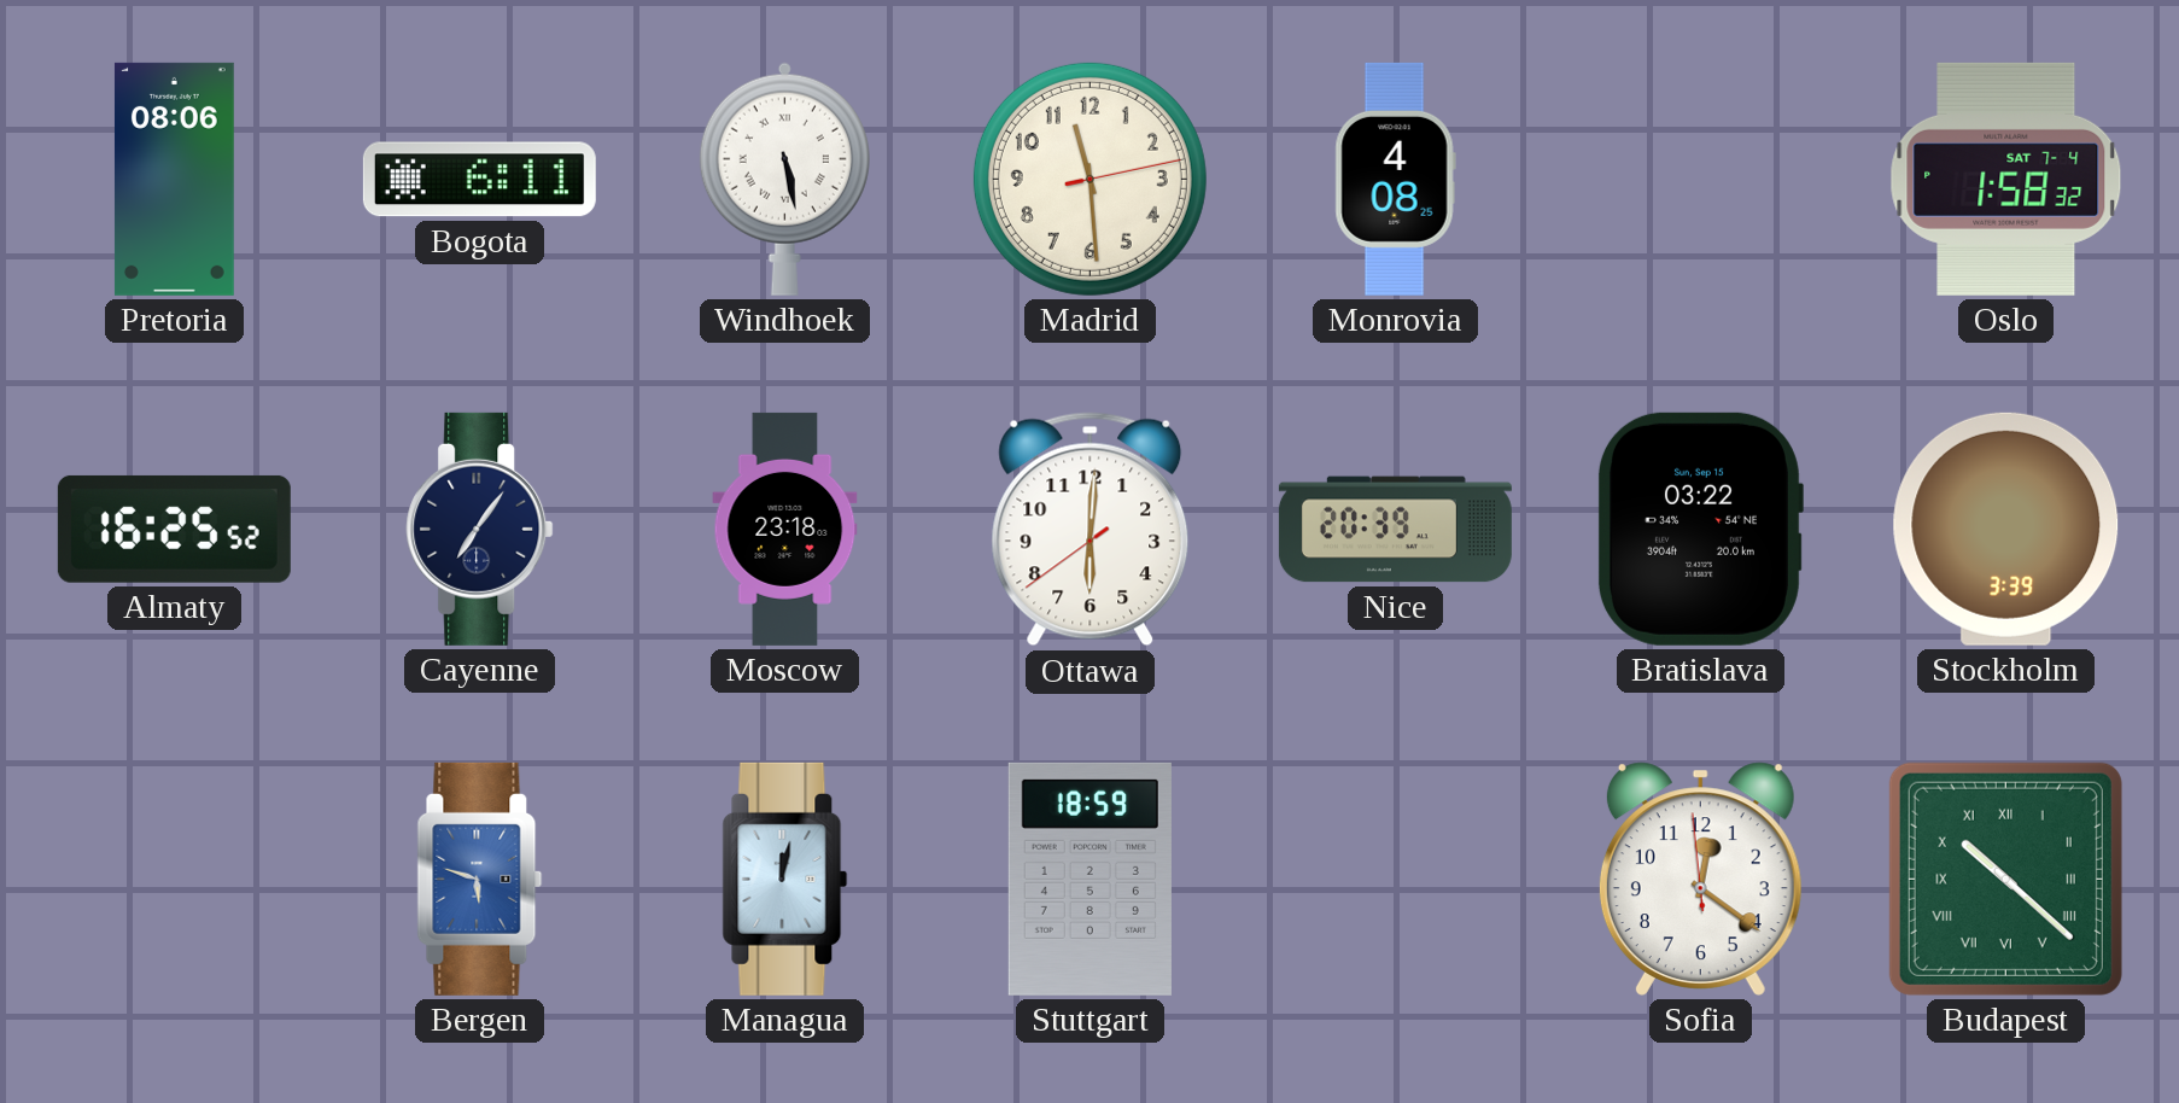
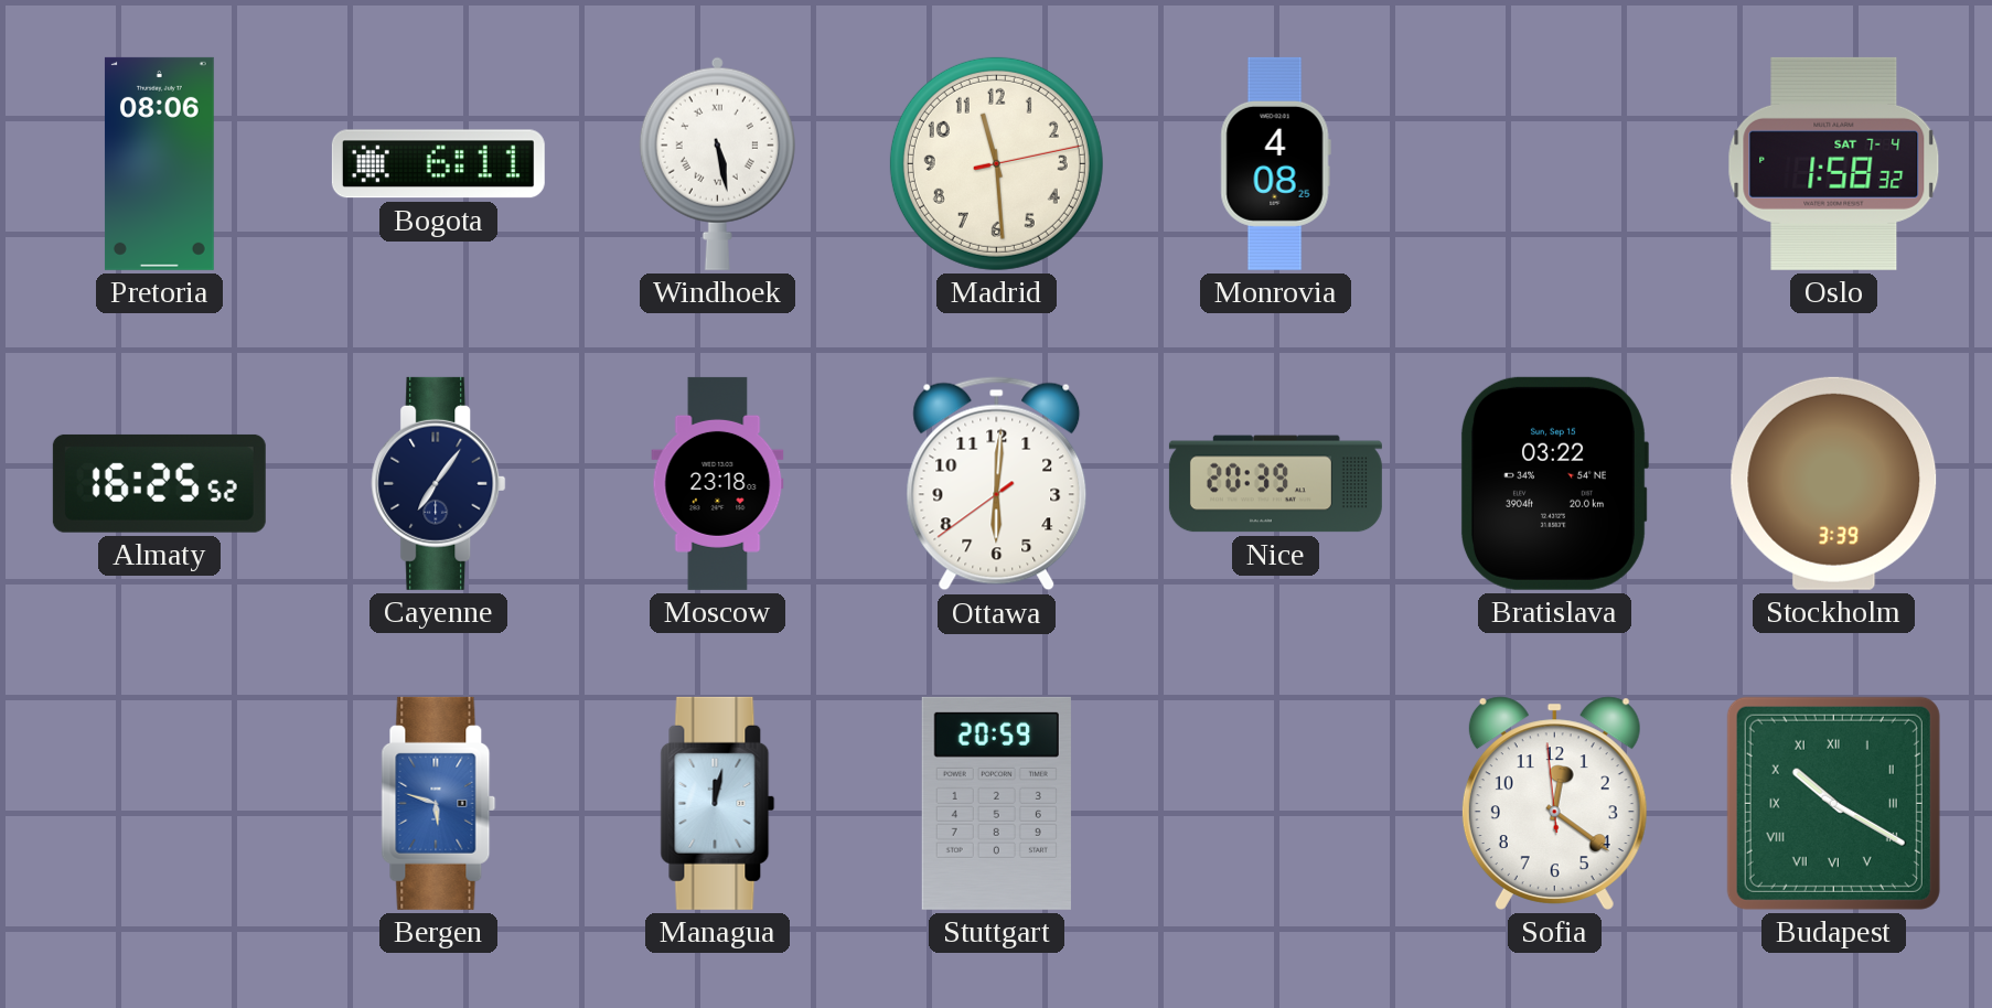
Stuttgart: 18:59 -> 20:59 (996, 803)
Budapest: 10:22 -> 10:20 (1833, 803)
